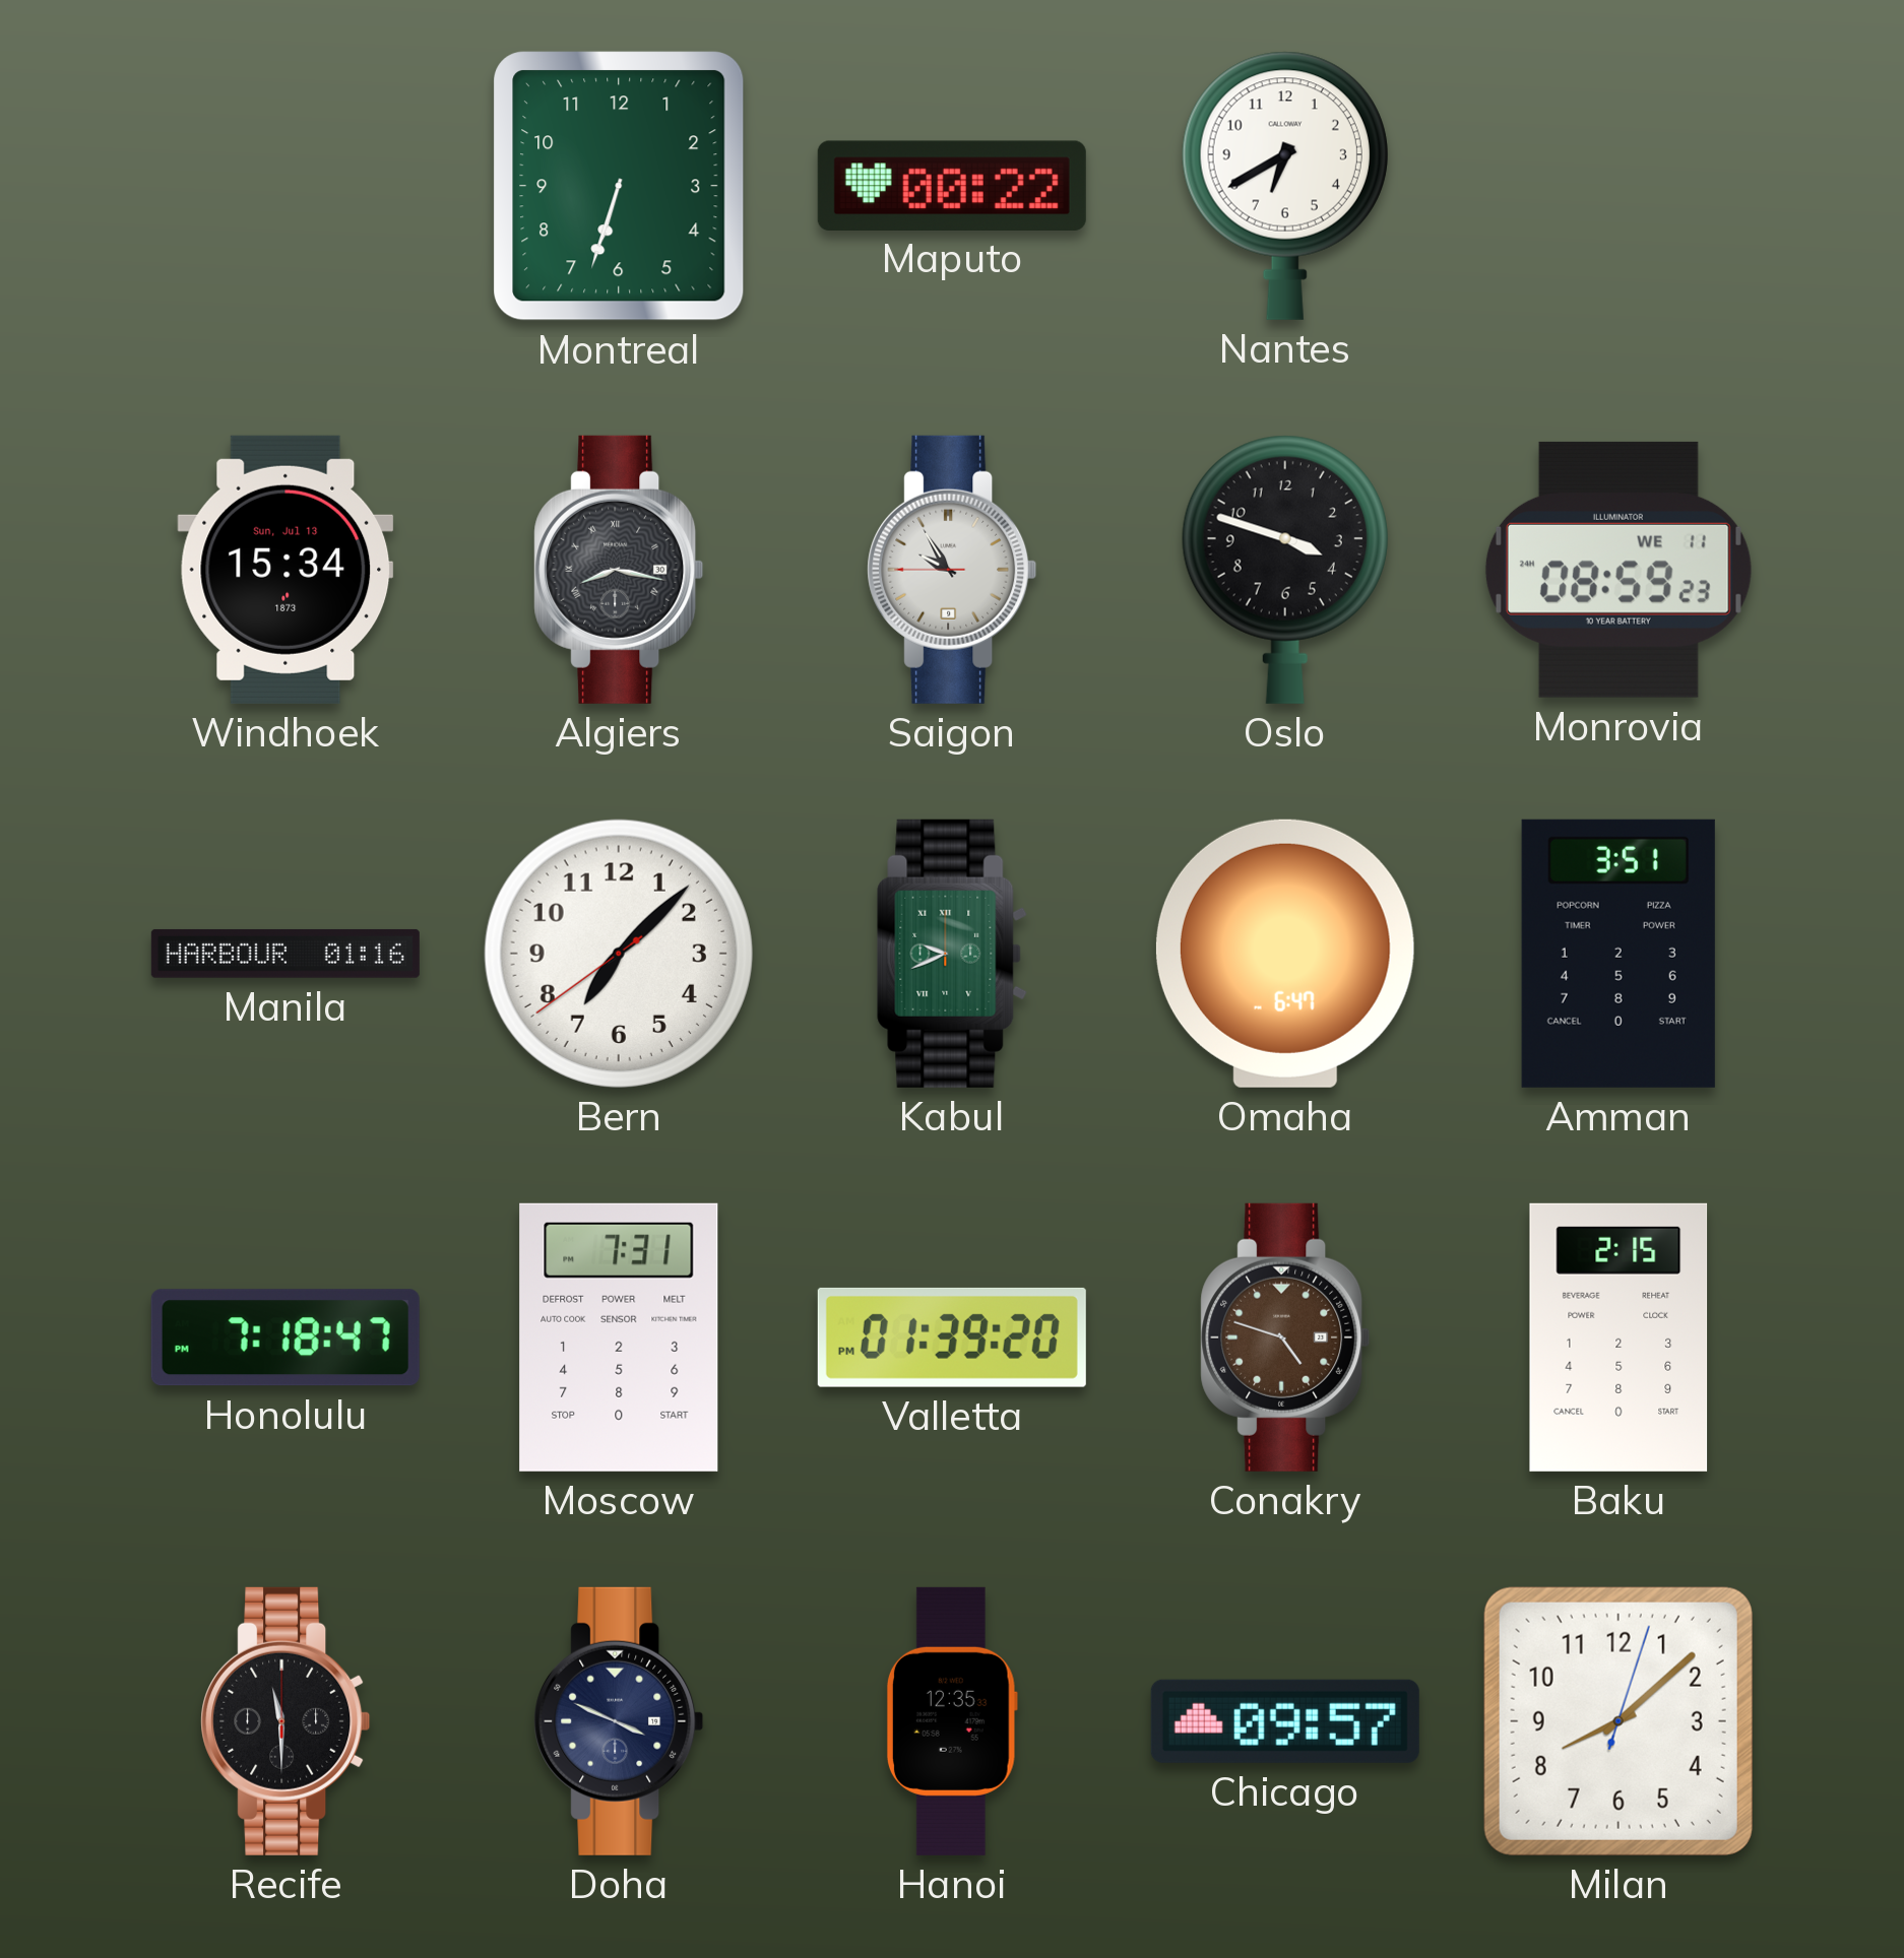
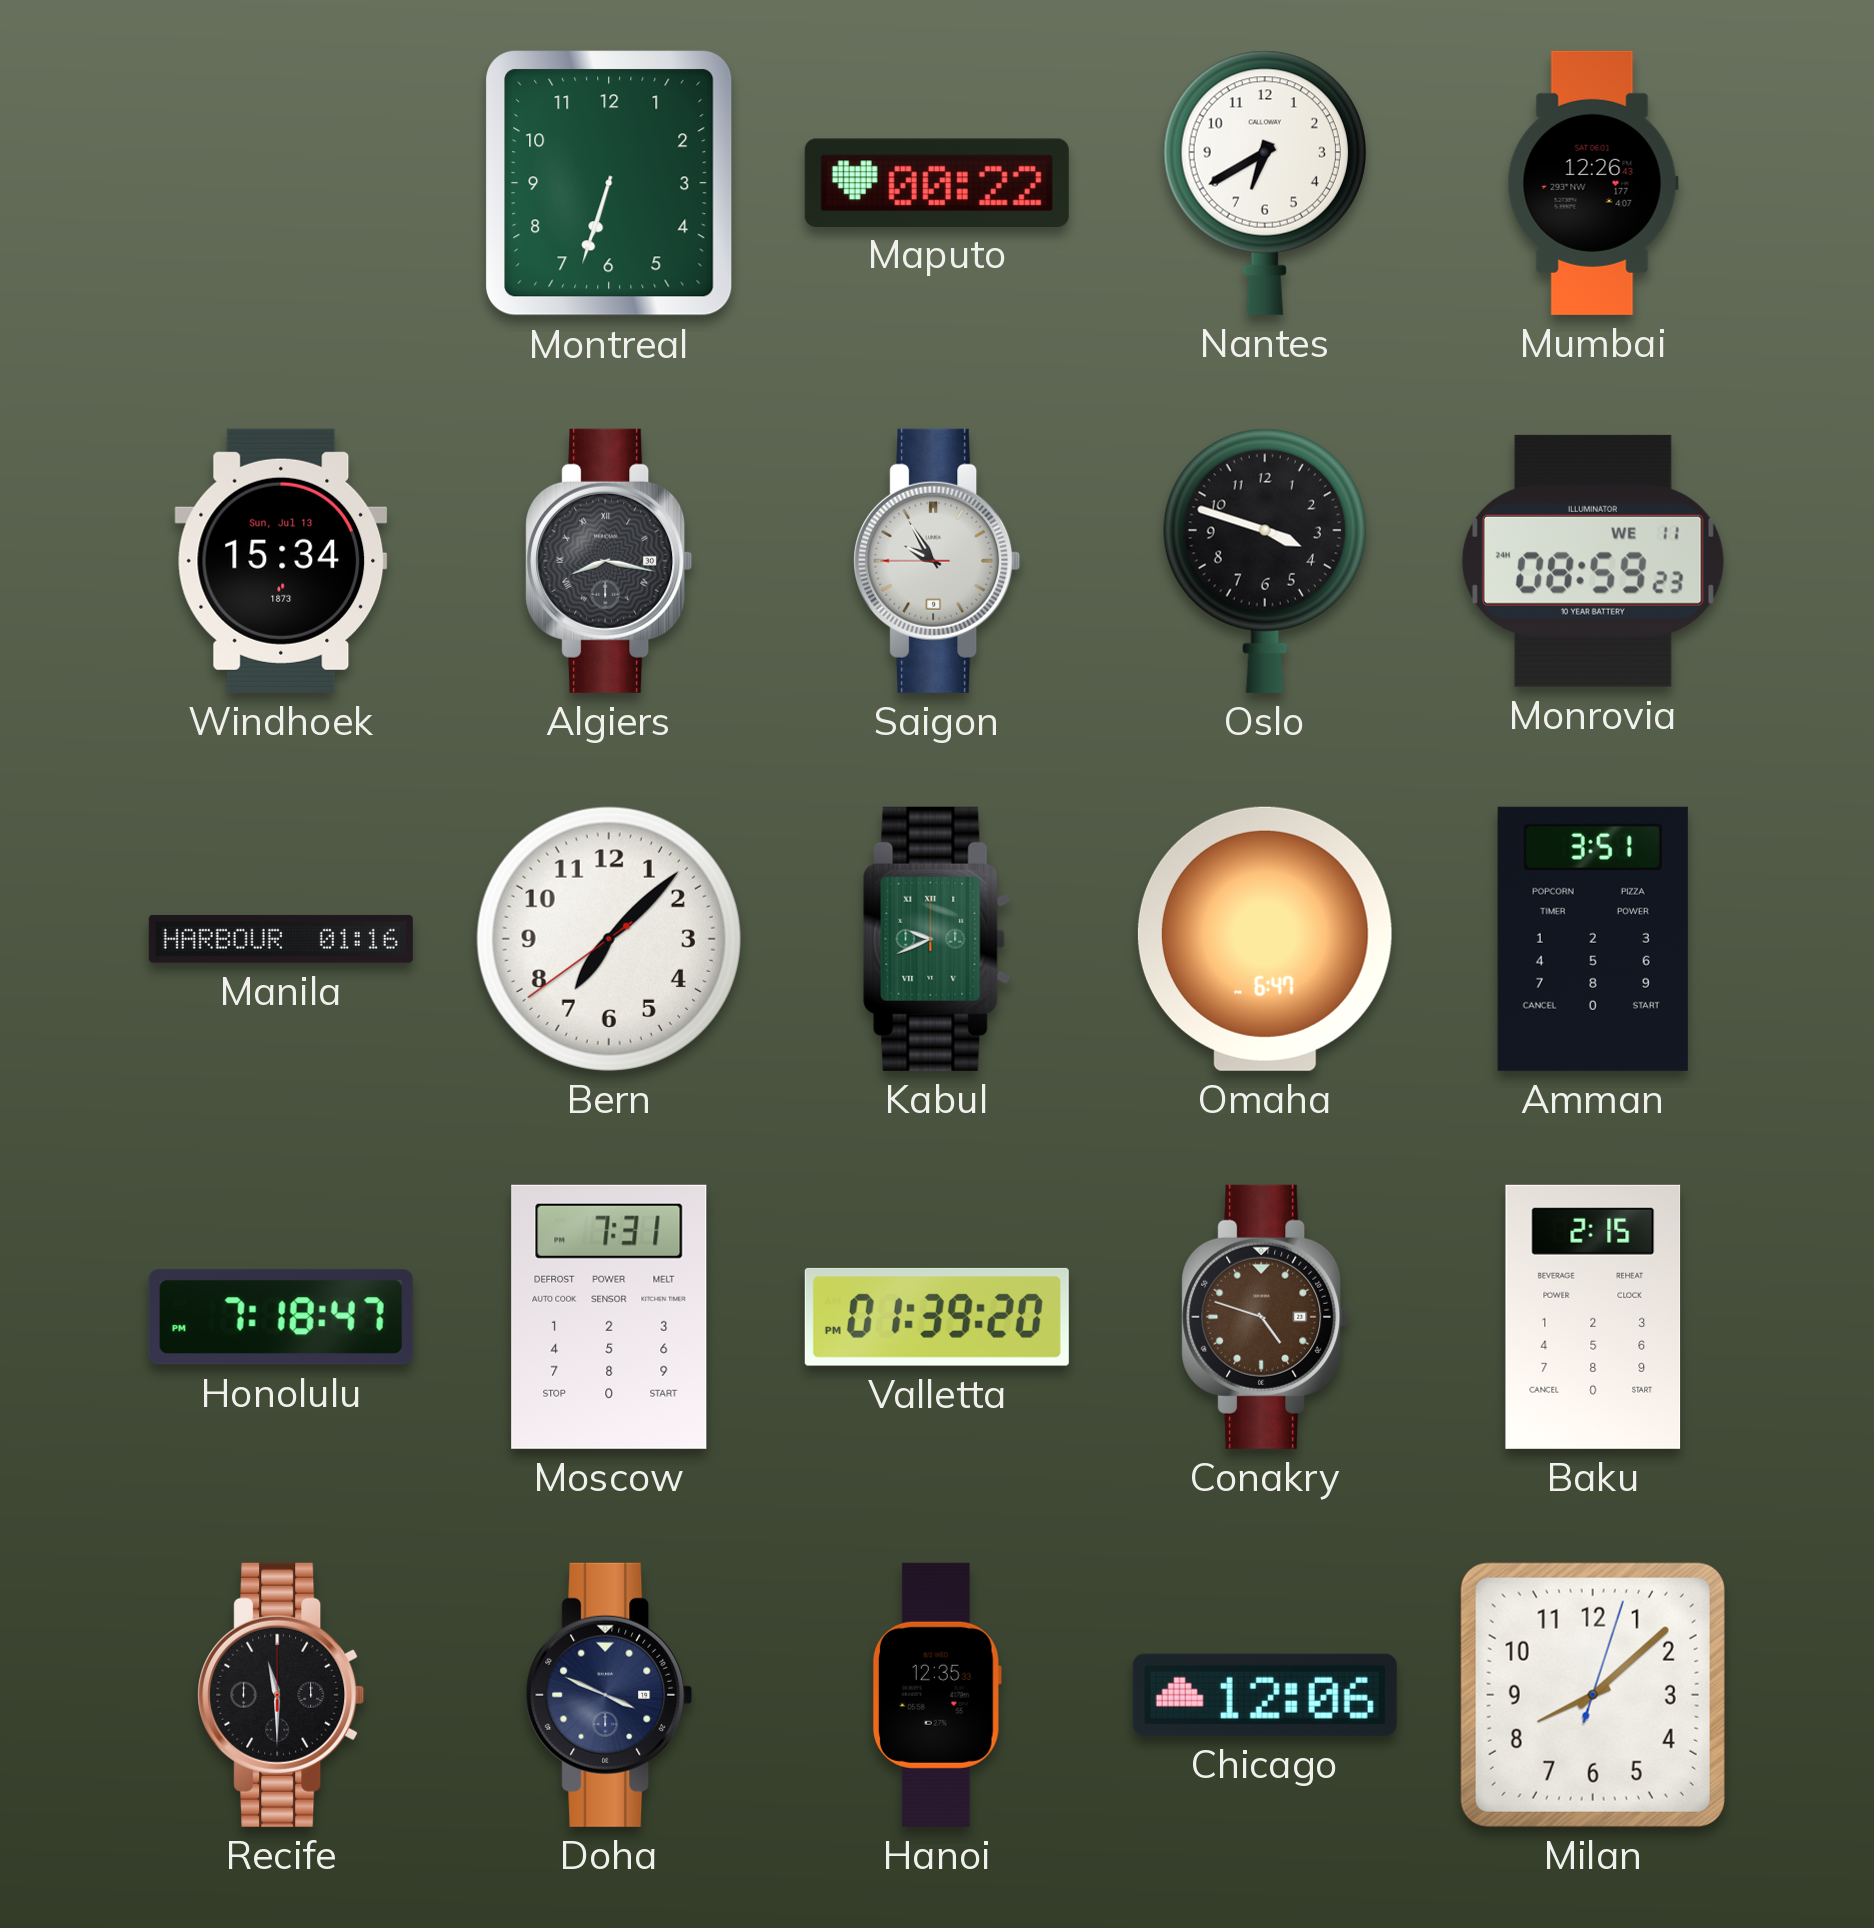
Mumbai: none -> 12:26 (1593, 183)
Chicago: 09:57 -> 12:06 (1265, 1695)
